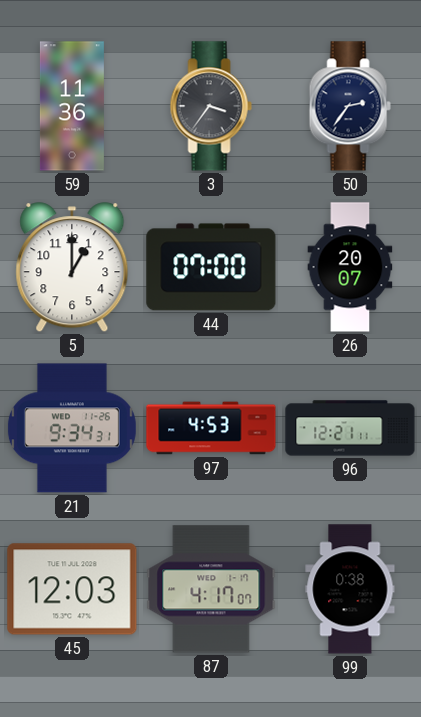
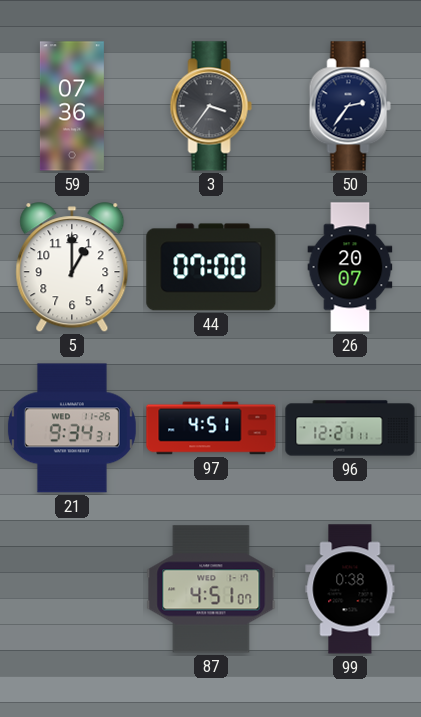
59: 11:36 -> 07:36 (72, 106)
97: 4:53 -> 4:51 (211, 428)
45: 12:03 -> none (72, 589)
87: 4:17 -> 4:51 (211, 589)
